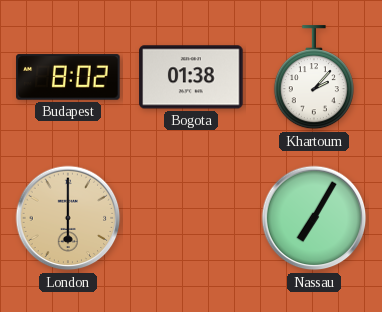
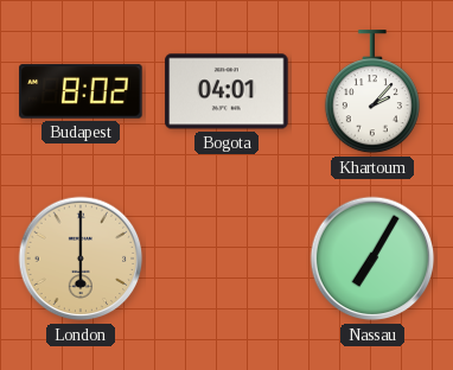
Bogota: 01:38 -> 04:01 (226, 91)
